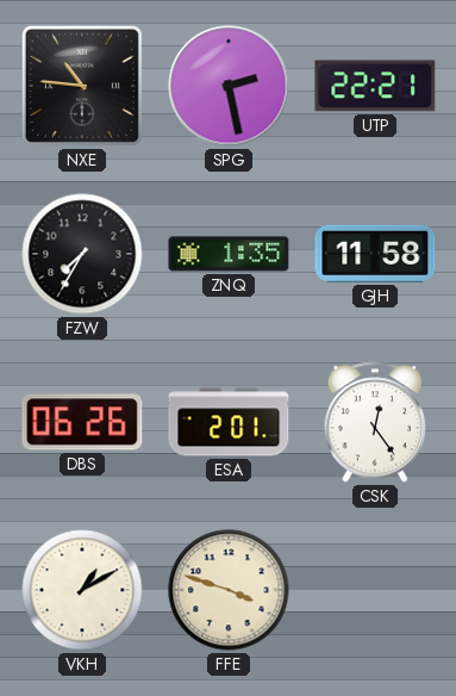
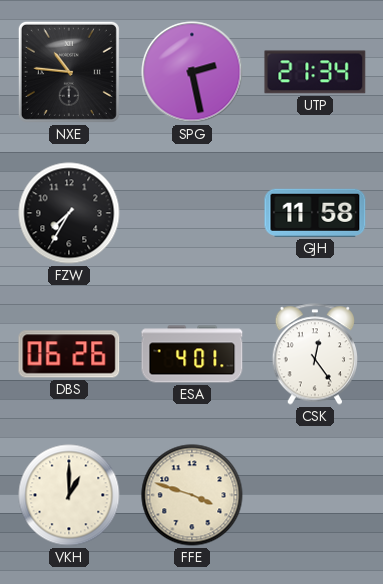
UTP: 22:21 -> 21:34 (315, 72)
ZNQ: 1:35 -> none (229, 254)
ESA: 2:01 -> 4:01 (192, 354)
VKH: 1:10 -> 1:00 (69, 495)
